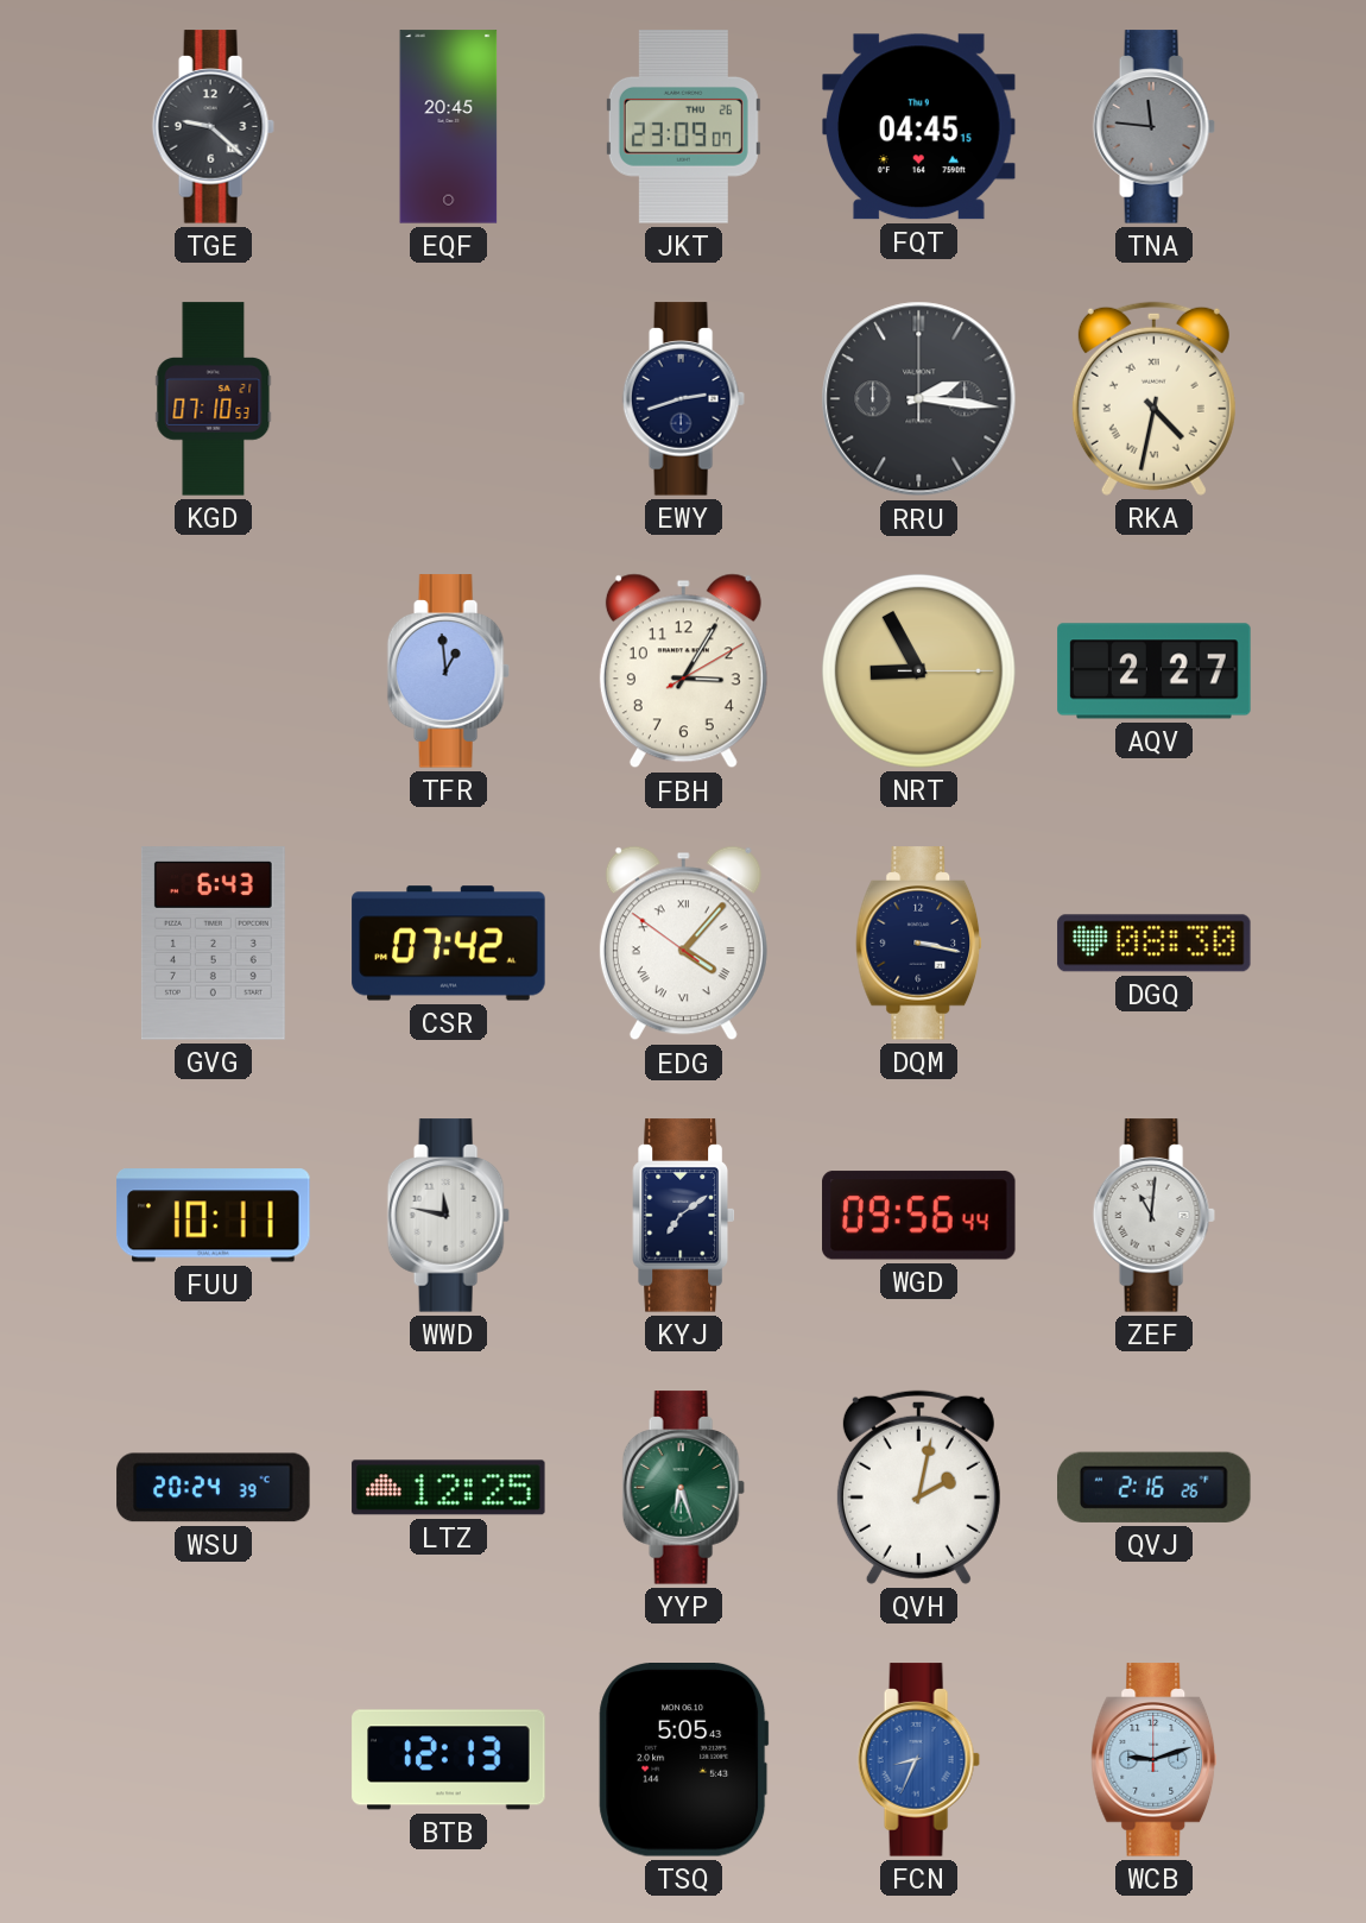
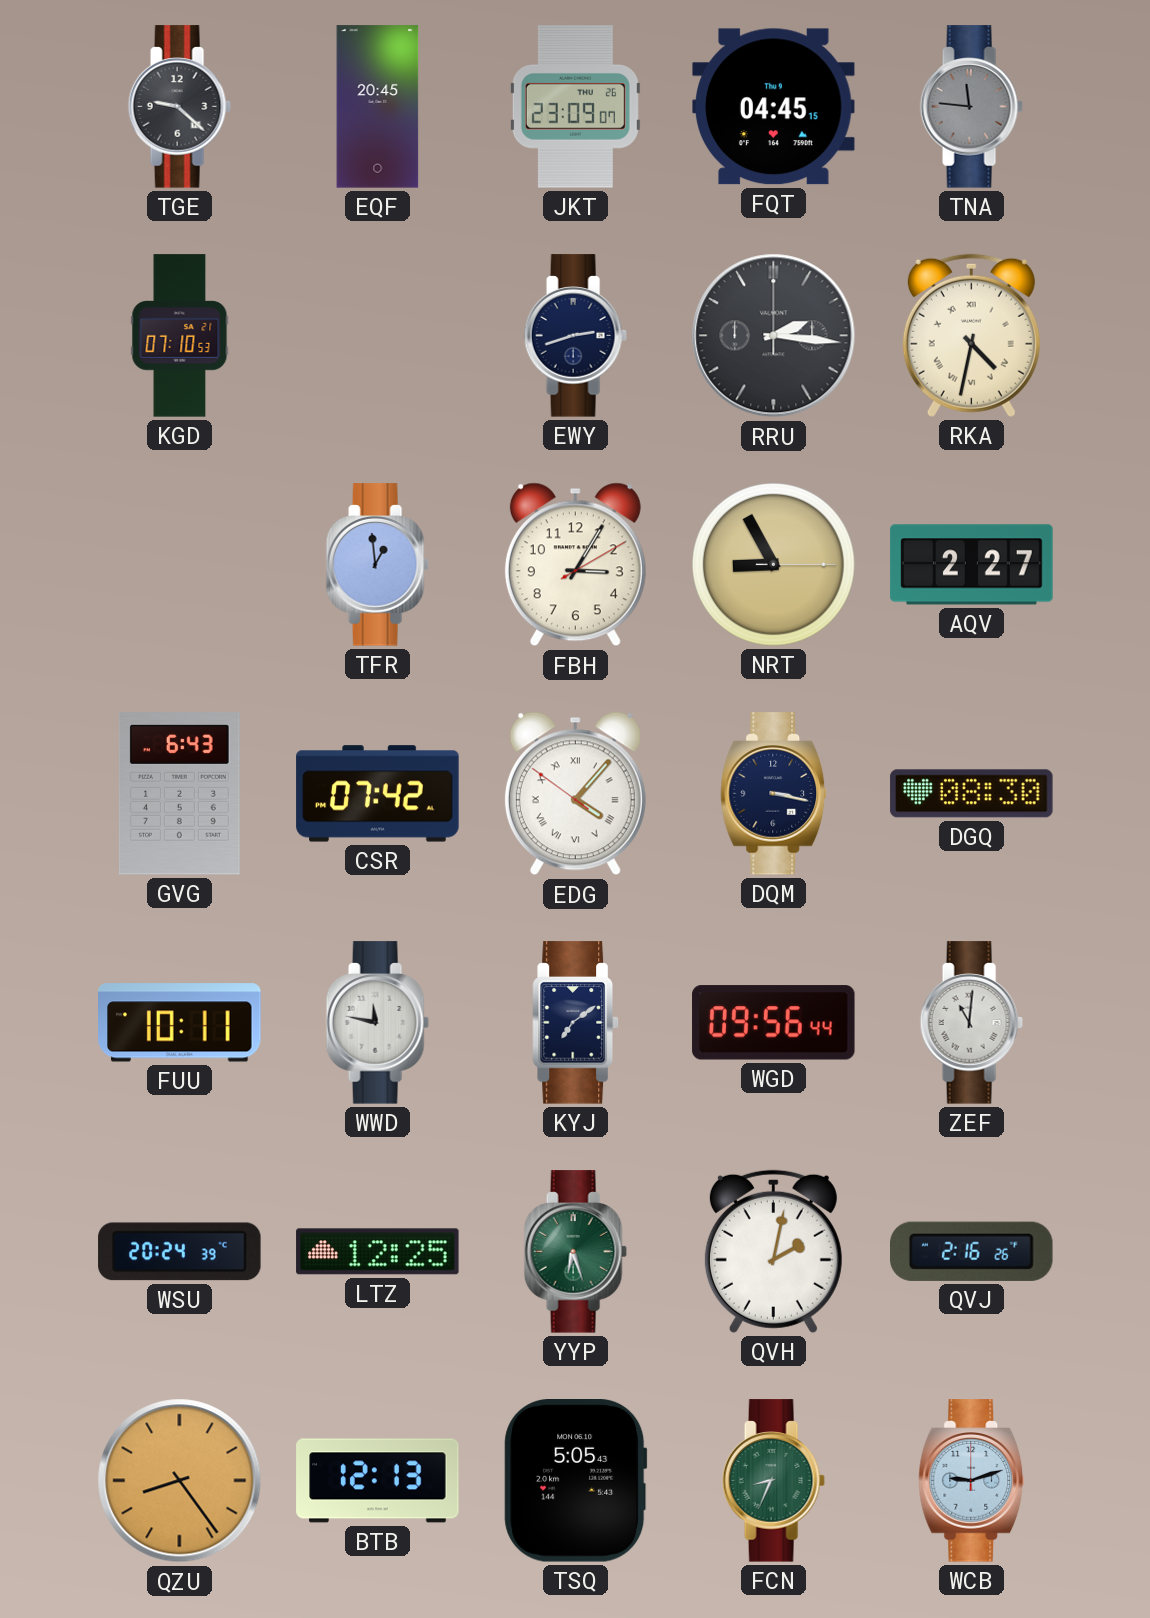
QZU: none -> 8:24 (180, 1481)
FCN dial: blue -> green (773, 1481)
